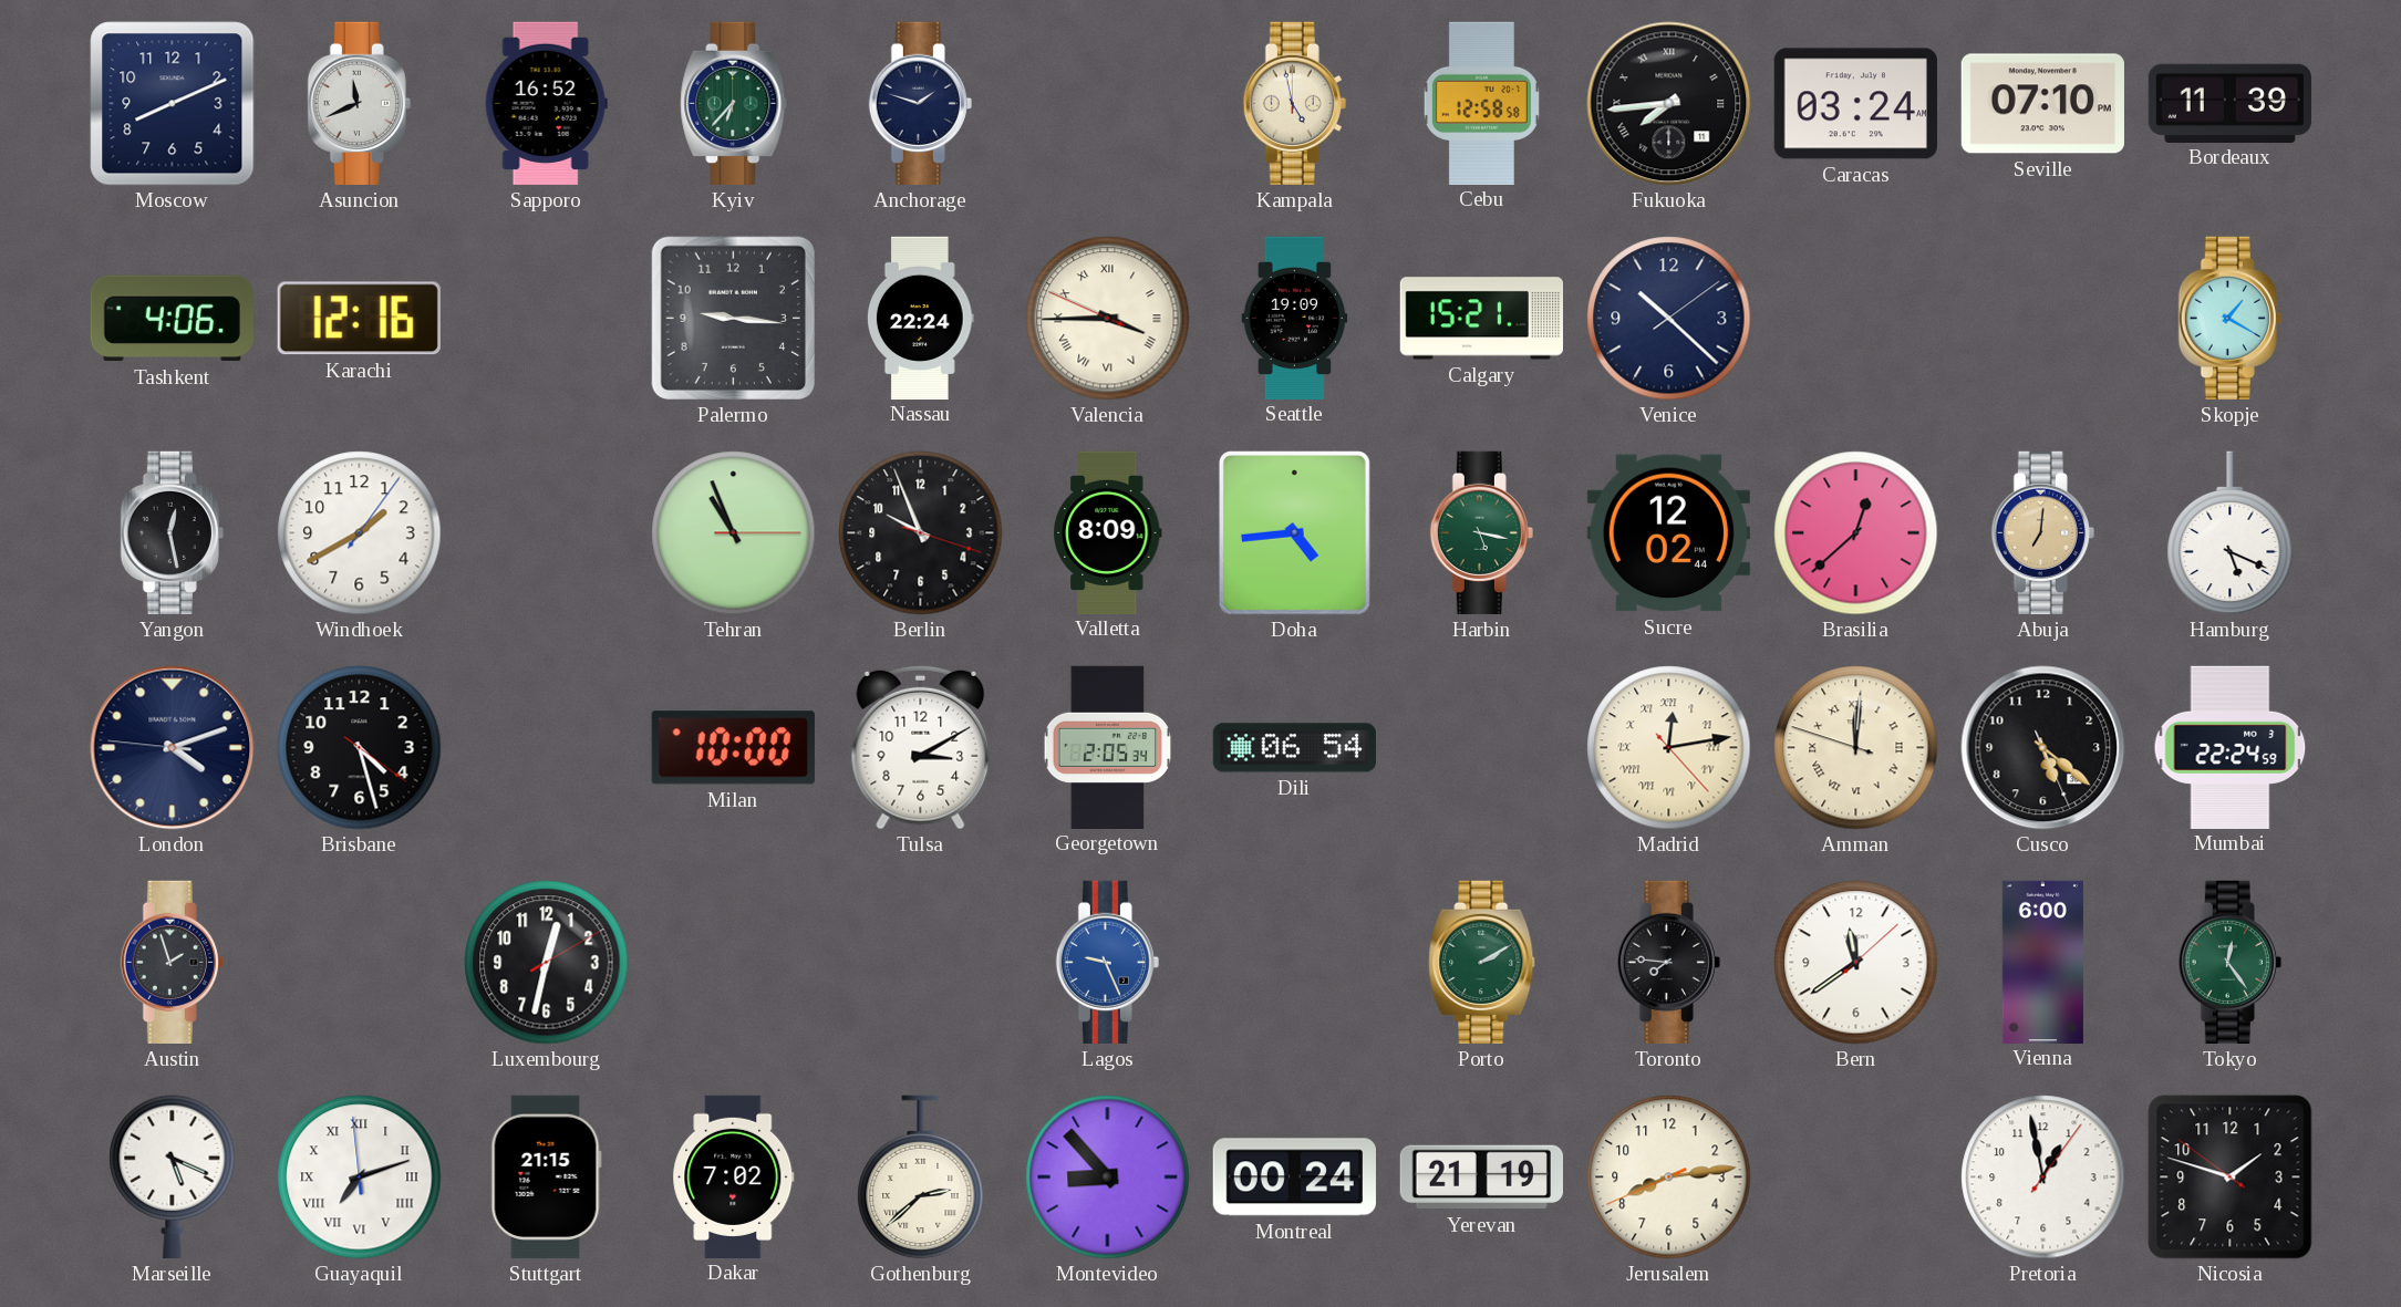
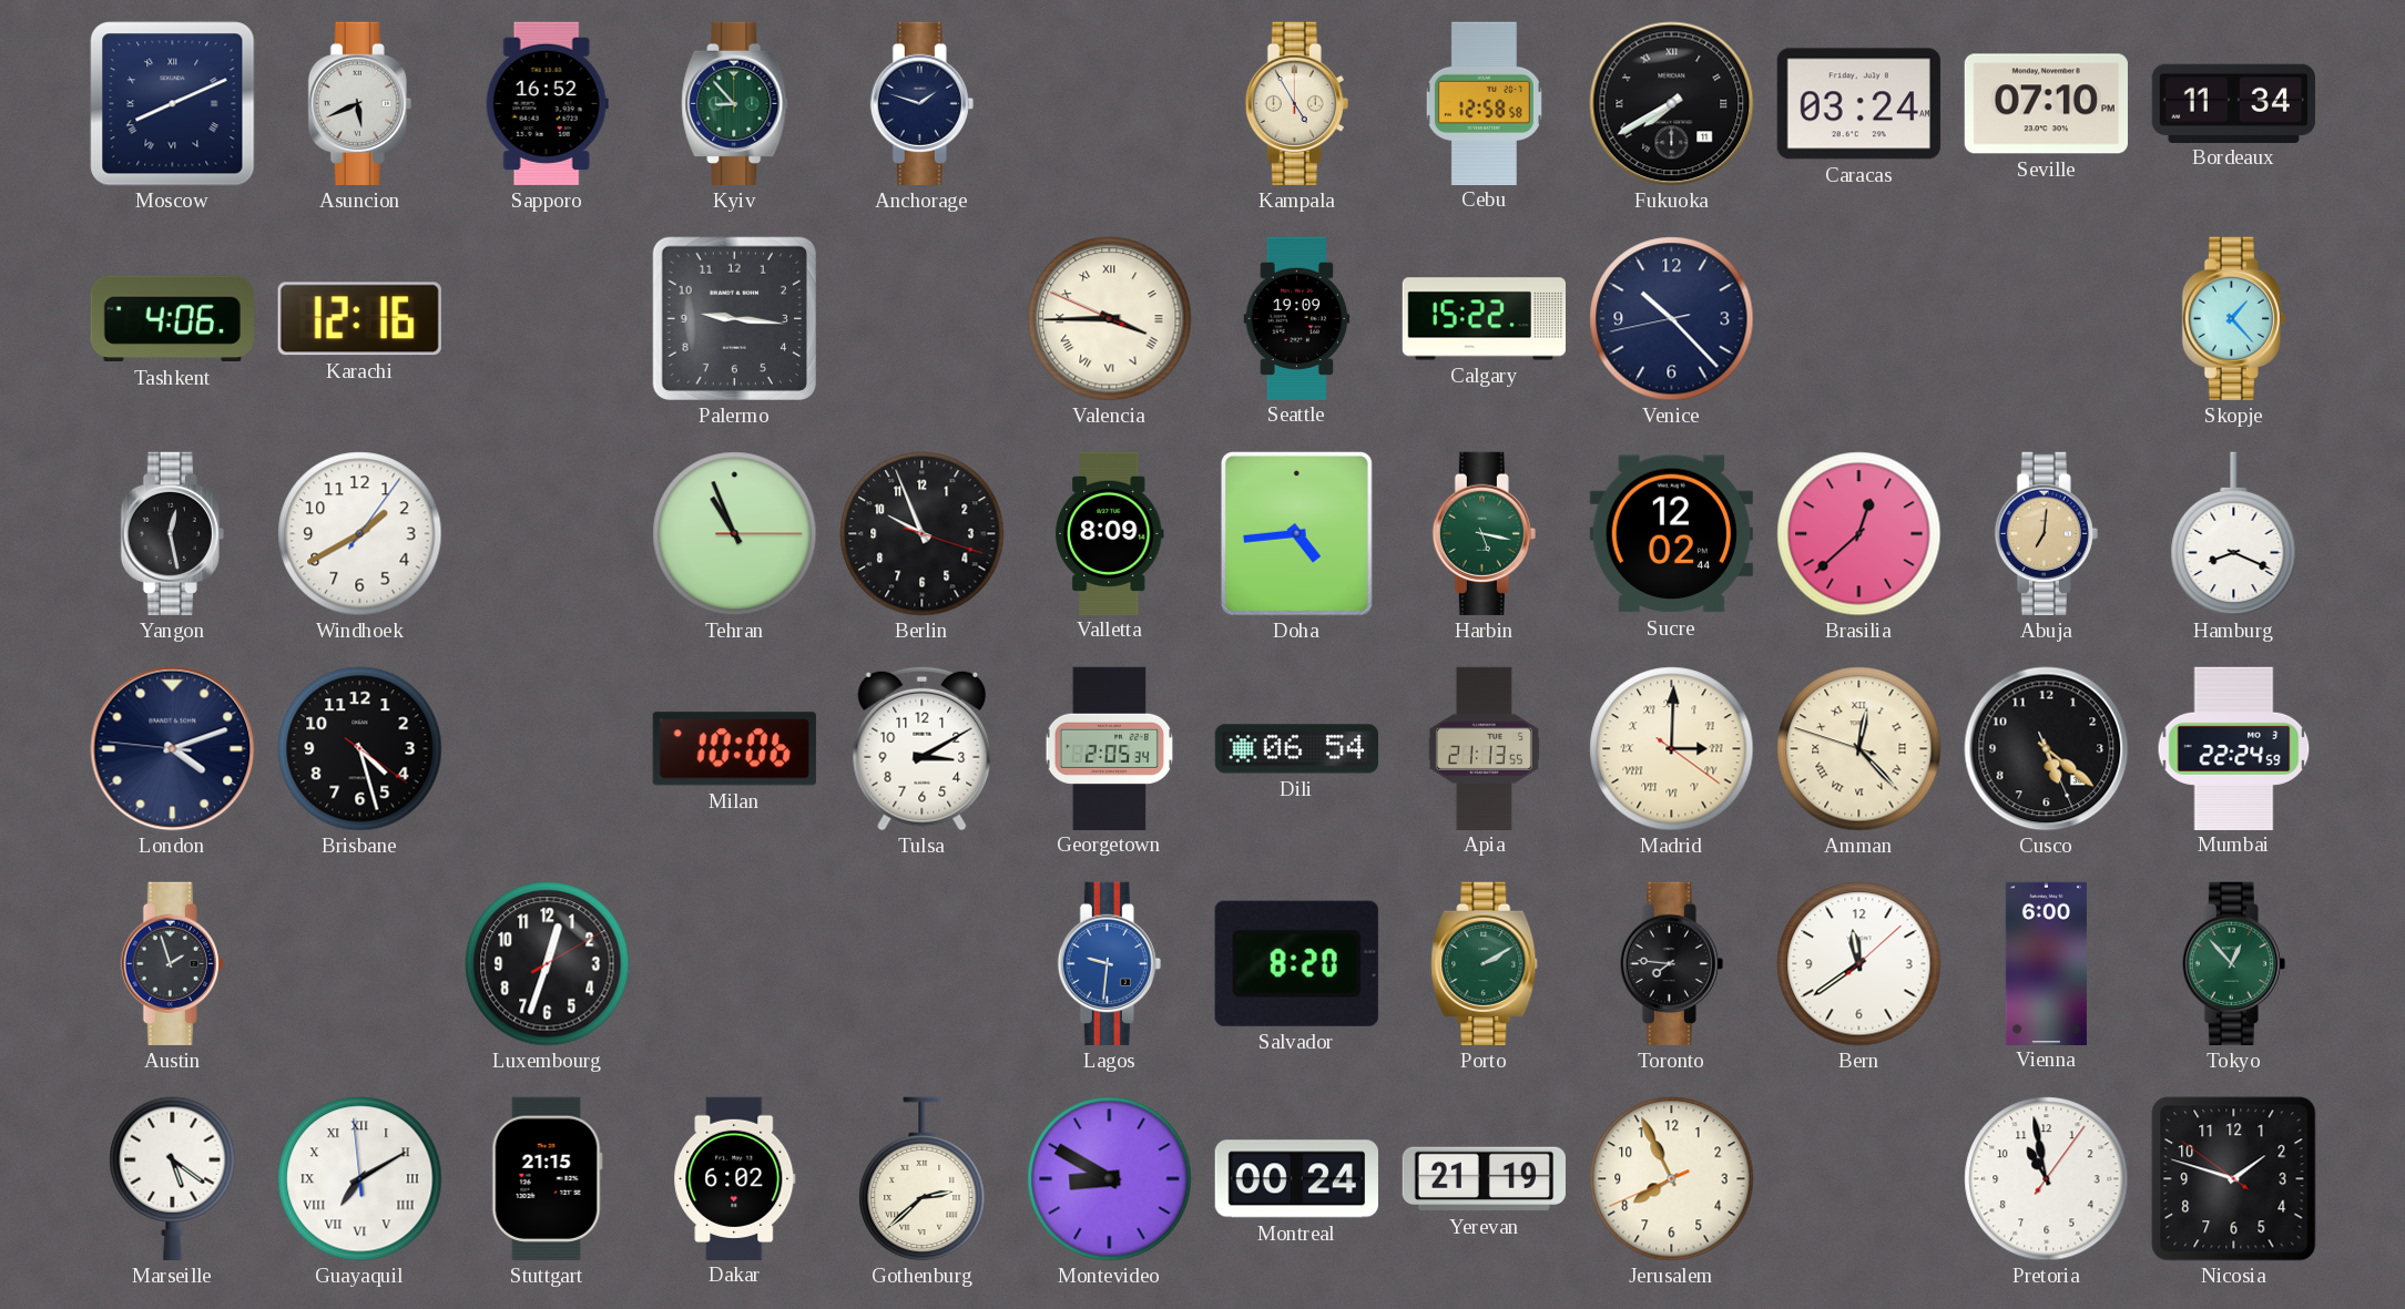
Moscow numerals: Arabic -> Roman (173, 104)
Asuncion: 11:41 -> 5:41 (359, 103)
Kyiv: 6:37 -> 8:53 (735, 103)
Kampala: 4:58 -> 4:55 (1296, 103)
Fukuoka: 7:44 -> 7:40 (1672, 104)
Bordeaux: 11:39 -> 11:34 (2233, 103)
Nassau: 22:24 -> none (921, 318)
Calgary: 15:21 -> 15:22 (1484, 319)
Venice: 10:22:09 -> 10:22:43 (1672, 319)
Skopje: 1:20 -> 1:23 (2233, 318)
Hamburg: 5:19 -> 8:19 (2234, 534)
Milan: 10:00 -> 10:06 (734, 749)
Apia: none -> 21:13 (1484, 748)
Madrid: 12:13 -> 3:00 (1672, 749)
Amman: 12:00 -> 12:22 (1859, 749)
Luxembourg: 12:32 -> 12:33 (548, 964)
Lagos: 9:26 -> 9:31 (1109, 963)
Salvador: none -> 8:20 (1296, 963)
Tokyo: 12:24 -> 12:53 (2233, 963)
Marseille: 5:19 -> 5:21 (173, 1178)
Guayaquil: 7:11 -> 7:09 (360, 1179)
Dakar: 7:02 -> 6:02 (735, 1178)
Montevideo: 8:53 -> 8:50 (1110, 1179)
Jerusalem: 8:13 -> 7:55 (1672, 1179)
Pretoria: 12:58 -> 10:58 (2047, 1179)
